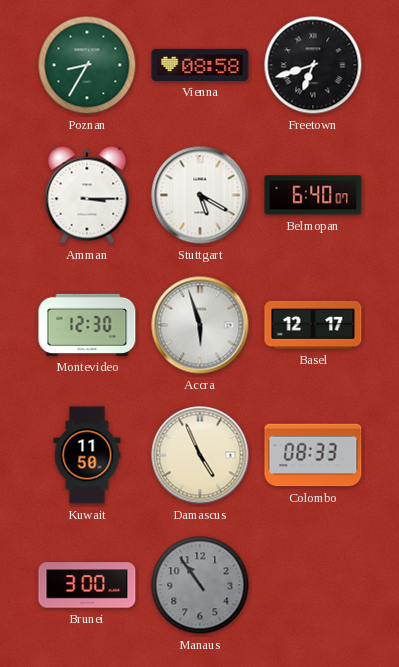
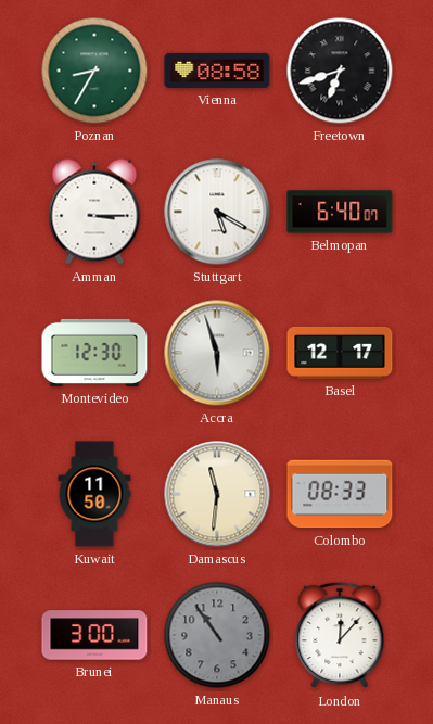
Damascus: 4:56 -> 11:31 (217, 494)
London: none -> 12:07 (340, 635)
